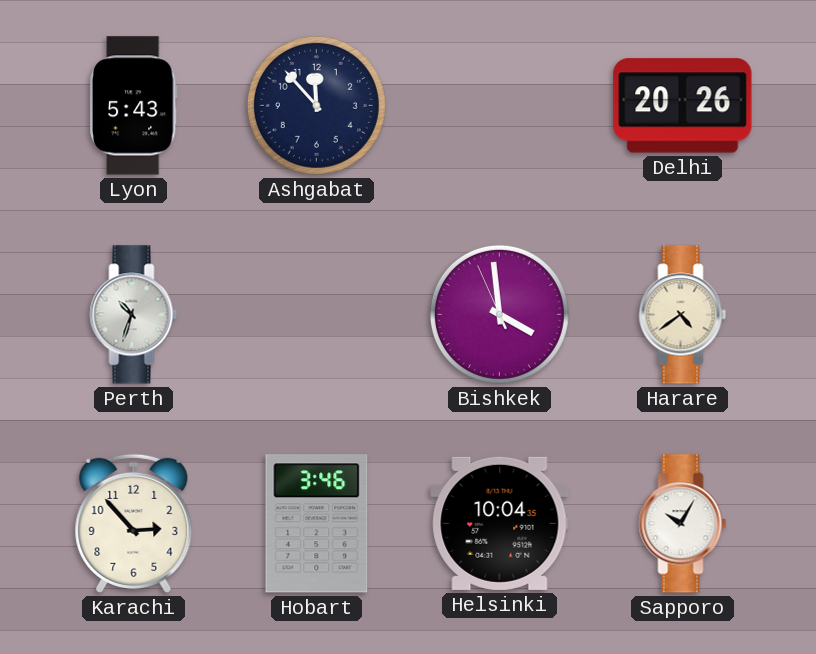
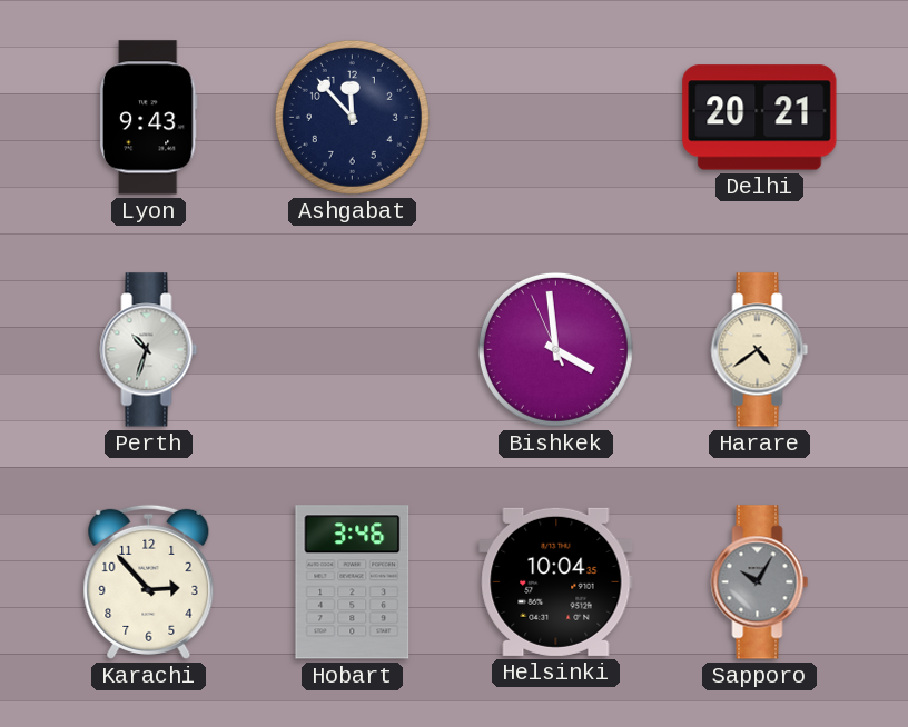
Lyon: 5:43 -> 9:43 (148, 118)
Delhi: 20:26 -> 20:21 (760, 118)
Sapporo dial: white -> grey (760, 582)
